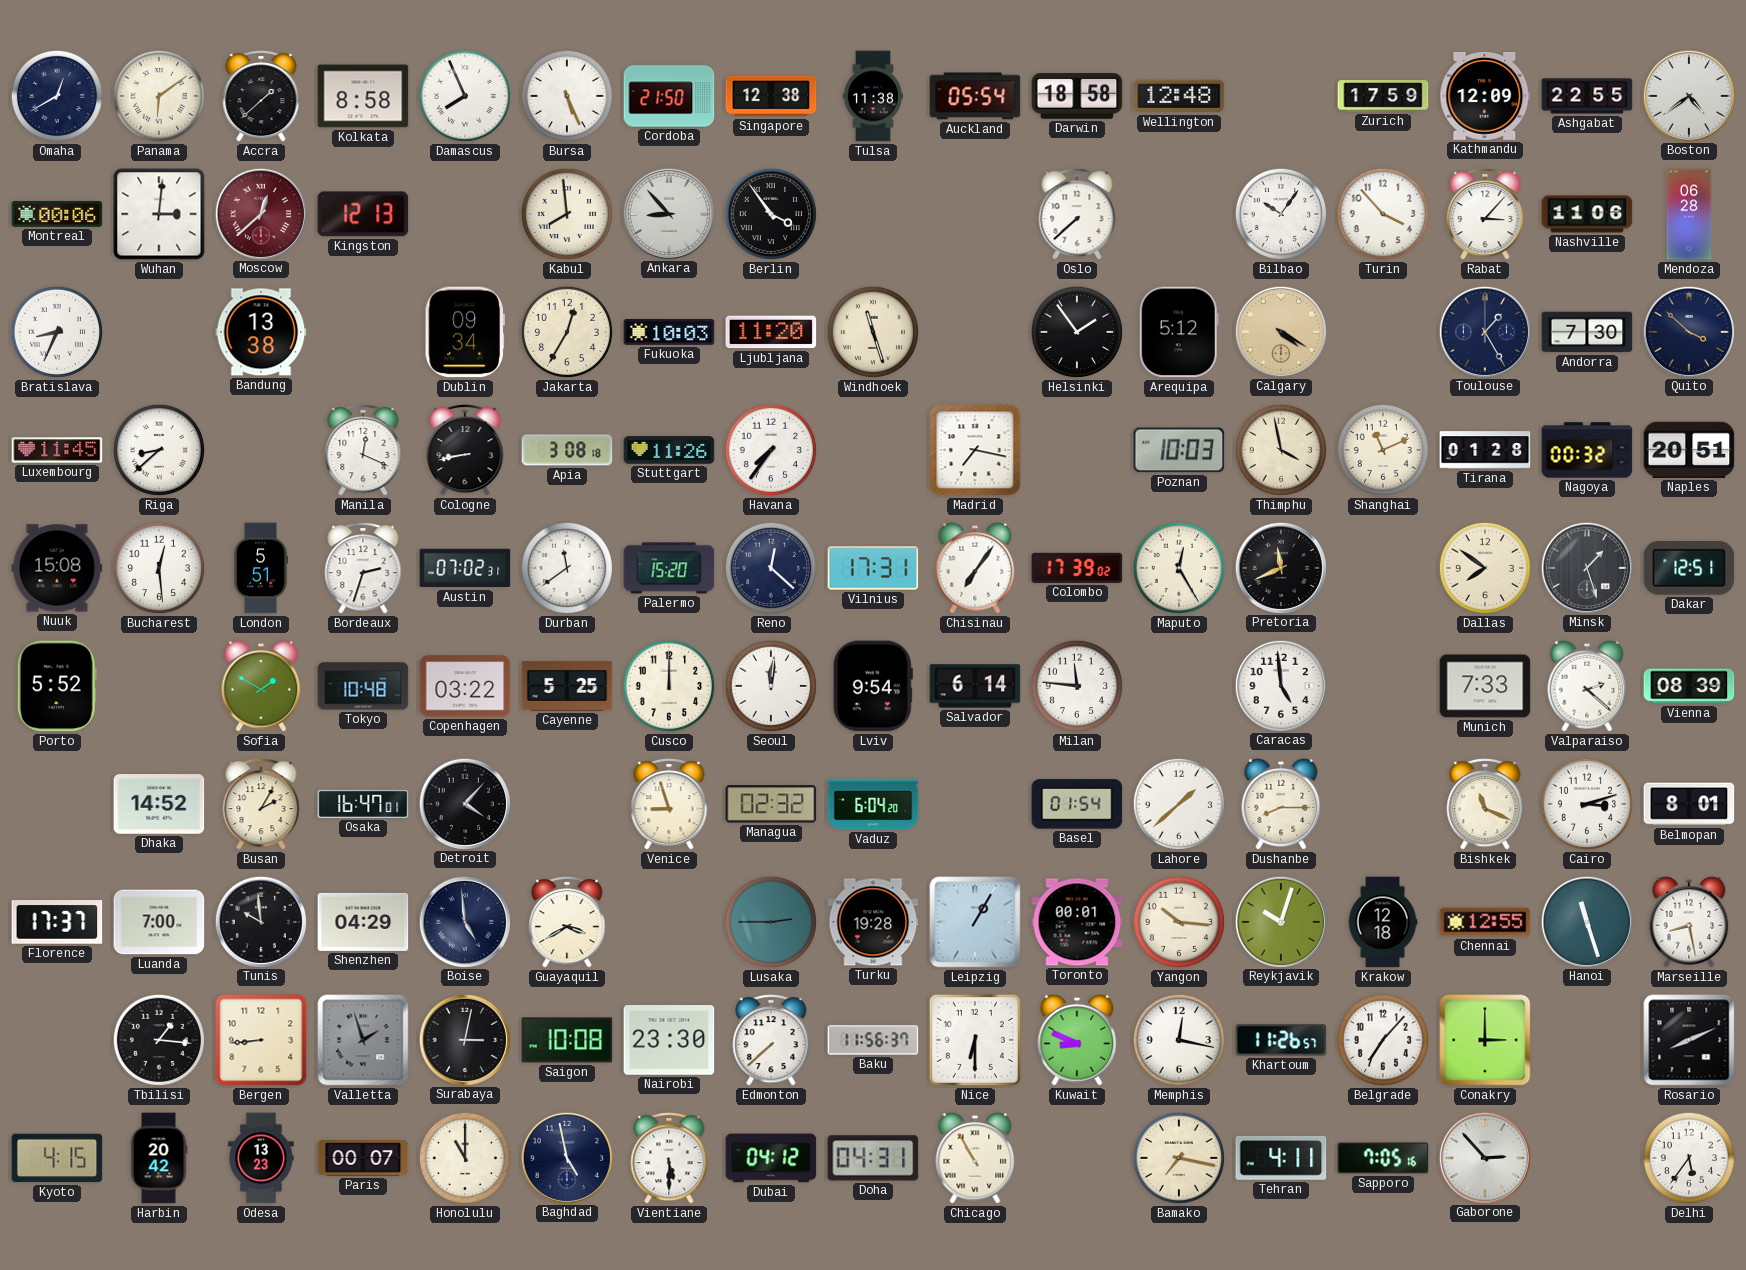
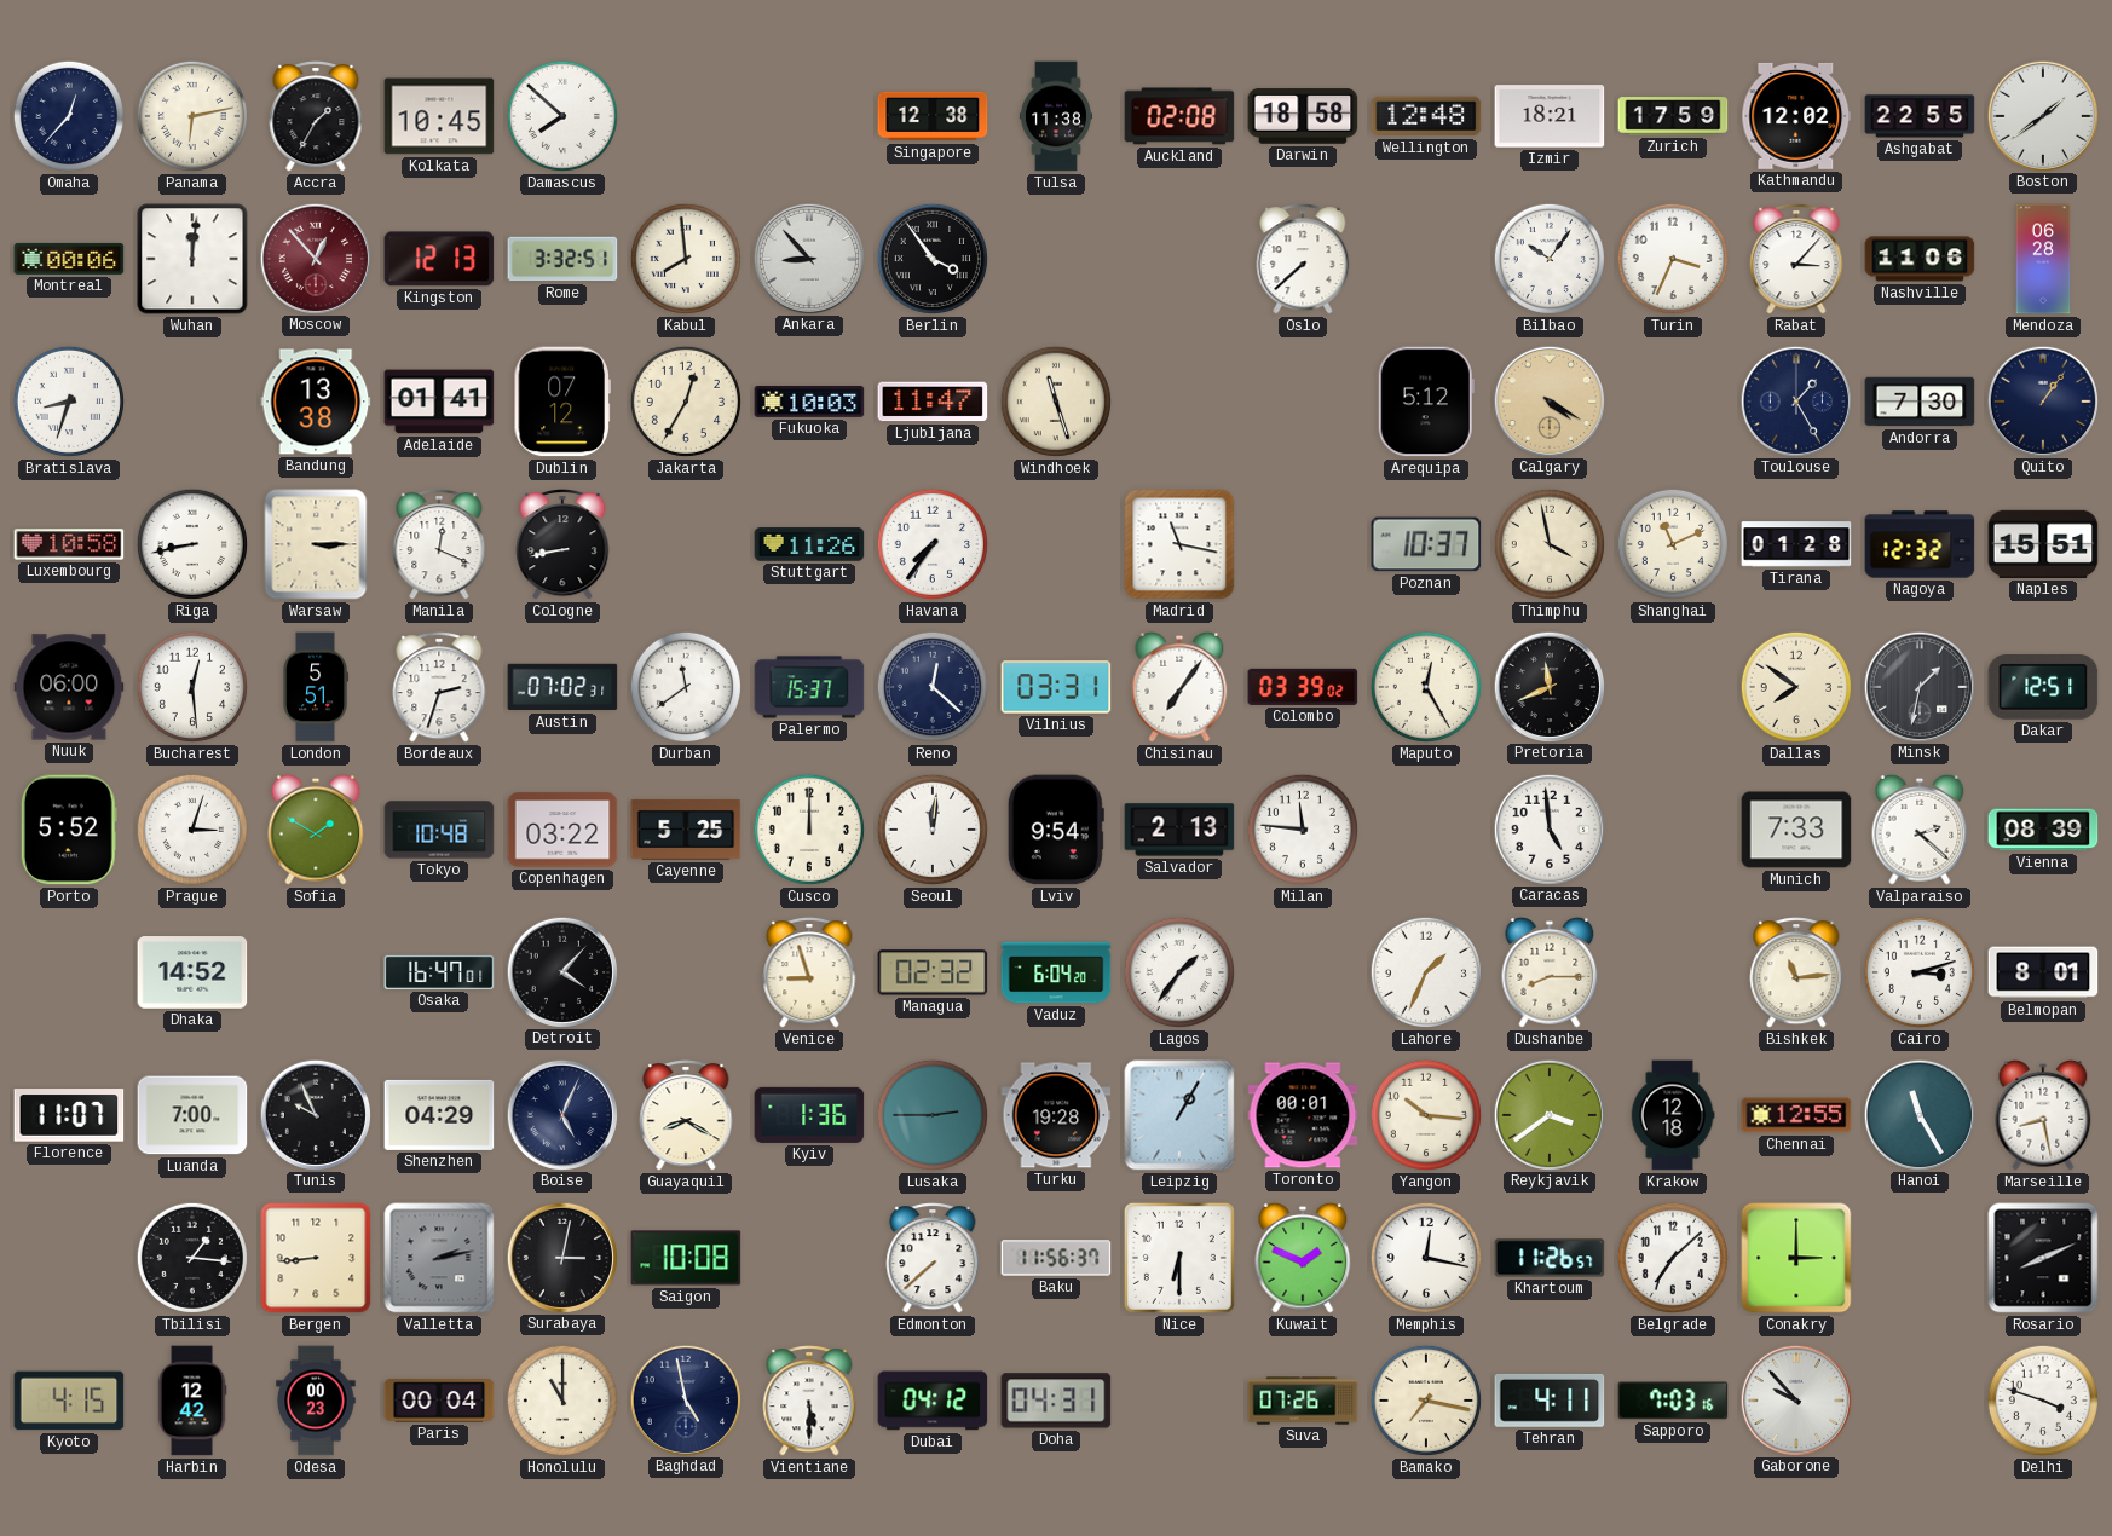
Omaha: 12:40 -> 12:37 (69, 116)
Panama: 6:09 -> 6:13 (192, 116)
Accra: 1:38 -> 1:35 (316, 116)
Kolkata: 8:58 -> 10:45 (439, 116)
Damascus: 7:56 -> 7:52 (562, 116)
Bursa: 5:26 -> none (567, 96)
Cordoba: 21:50 -> none (669, 96)
Auckland: 05:54 -> 02:08 (1179, 116)
Izmir: none -> 18:21 (1550, 116)
Kathmandu: 12:09 -> 12:02 (1796, 116)
Boston: 4:39 -> 1:39 (2042, 115)
Wuhan: 3:01 -> 12:01 (192, 259)
Moscow: 12:38 -> 12:53 (315, 258)
Rome: none -> 3:32 (562, 259)
Turin: 3:53 -> 3:34 (1673, 259)
Bratislava: 8:34 -> 8:33 (69, 402)
Adelaide: none -> 01:41 (439, 402)
Dublin: 09:34 -> 07:12 (562, 402)
Ljubljana: 11:20 -> 11:47 (933, 402)
Helsinki: 1:54 -> none (1077, 332)
Quito: 3:52 -> 1:06 (2042, 400)
Luxembourg: 11:45 -> 10:58 (69, 544)
Riga: 8:38 -> 8:43 (192, 544)
Warsaw: none -> 3:15 (316, 544)
Apia: 3:08 -> none (567, 450)
Madrid: 7:17 -> 11:17 (1179, 544)
Poznan: 10:03 -> 10:37 (1426, 544)
Nagoya: 00:32 -> 12:32 (1920, 544)
Naples: 20:51 -> 15:51 (2043, 544)
Nuuk: 15:08 -> 06:00 (69, 687)
Palermo: 15:20 -> 15:37 (809, 687)
Vilnius: 17:31 -> 03:31 (1056, 687)
Colombo: 17:39 -> 03:39 (1303, 687)
Minsk: 1:27 -> 1:32 (1918, 686)
Prague: none -> 3:03 (192, 830)
Salvador: 6:14 -> 2:13 (1179, 830)
Busan: 2:05 -> none (261, 804)
Lagos: none -> 1:36 (1179, 972)
Basel: 01:54 -> none (1077, 804)
Lahore: 1:38 -> 1:34 (1426, 972)
Bishkek: 11:19 -> 11:14 (1796, 972)
Florence: 17:37 -> 11:07 (69, 1115)
Tunis: 9:59 -> 9:56 (315, 1114)
Boise: 4:59 -> 5:04 (561, 1114)
Guayaquil: 3:40 -> 8:20 (686, 1115)
Kyiv: none -> 1:36 (809, 1115)
Reykjavik: 10:03 -> 3:39 (1548, 1114)
Hanoi: 11:27 -> 11:25 (1918, 1114)
Valletta: 1:57 -> 2:13 (439, 1258)
Nairobi: 23:30 -> none (669, 1041)
Kuwait: 8:49 -> 1:49 (1303, 1258)
Belgrade: 7:07 -> 7:08 (1673, 1258)
Harbin: 20:42 -> 12:42 (192, 1401)
Odesa: 13:23 -> 00:23 (316, 1401)
Paris: 00:07 -> 00:04 (439, 1401)
Chicago: 10:55 -> none (975, 1158)
Suva: none -> 07:26 (1303, 1401)
Sapporo: 7:05 -> 7:03 (1673, 1401)
Gaborone: 2:53 -> 9:53 (1795, 1399)
Delhi: 5:36 -> 3:48 (2043, 1401)
